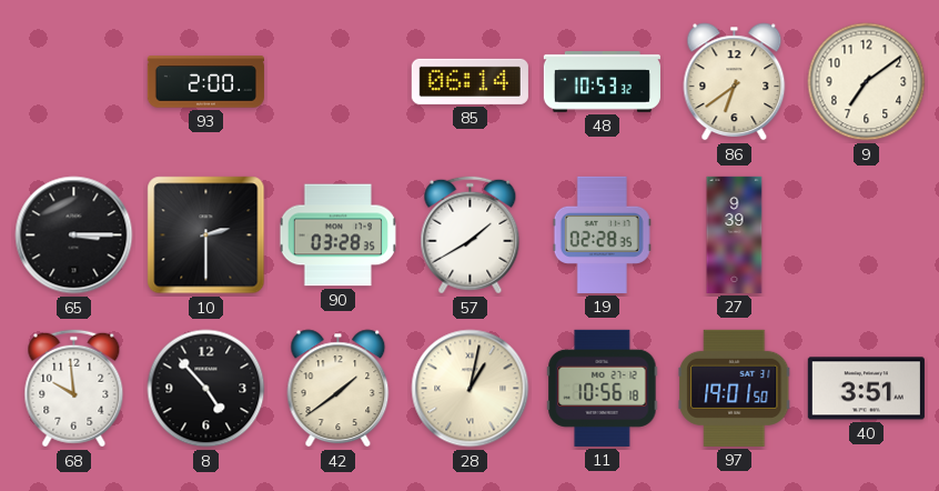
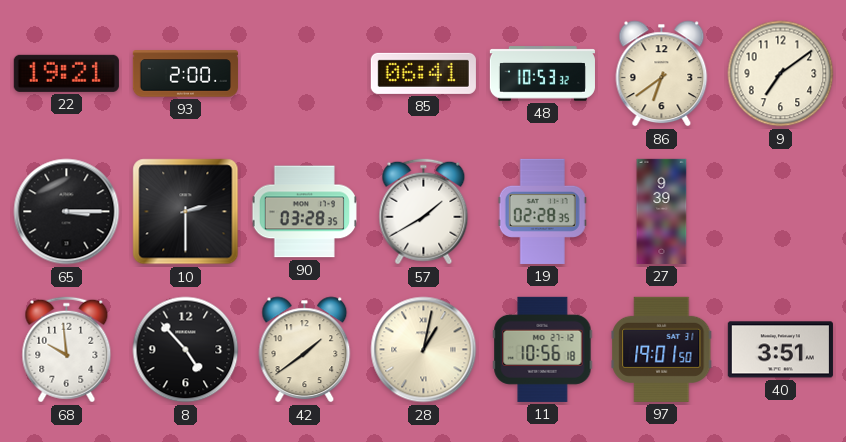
22: none -> 19:21 (66, 73)
85: 06:14 -> 06:41 (423, 73)
